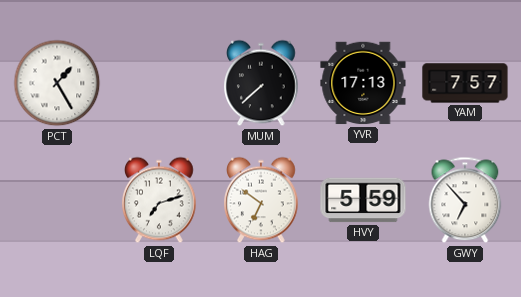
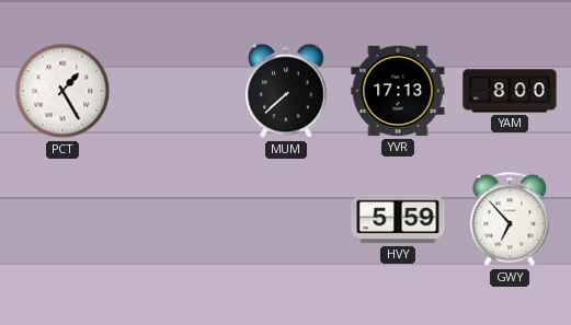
YAM: 7:57 -> 8:00 (510, 91)
LQF: 7:12 -> none (159, 200)
HAG: 6:51 -> none (261, 200)
